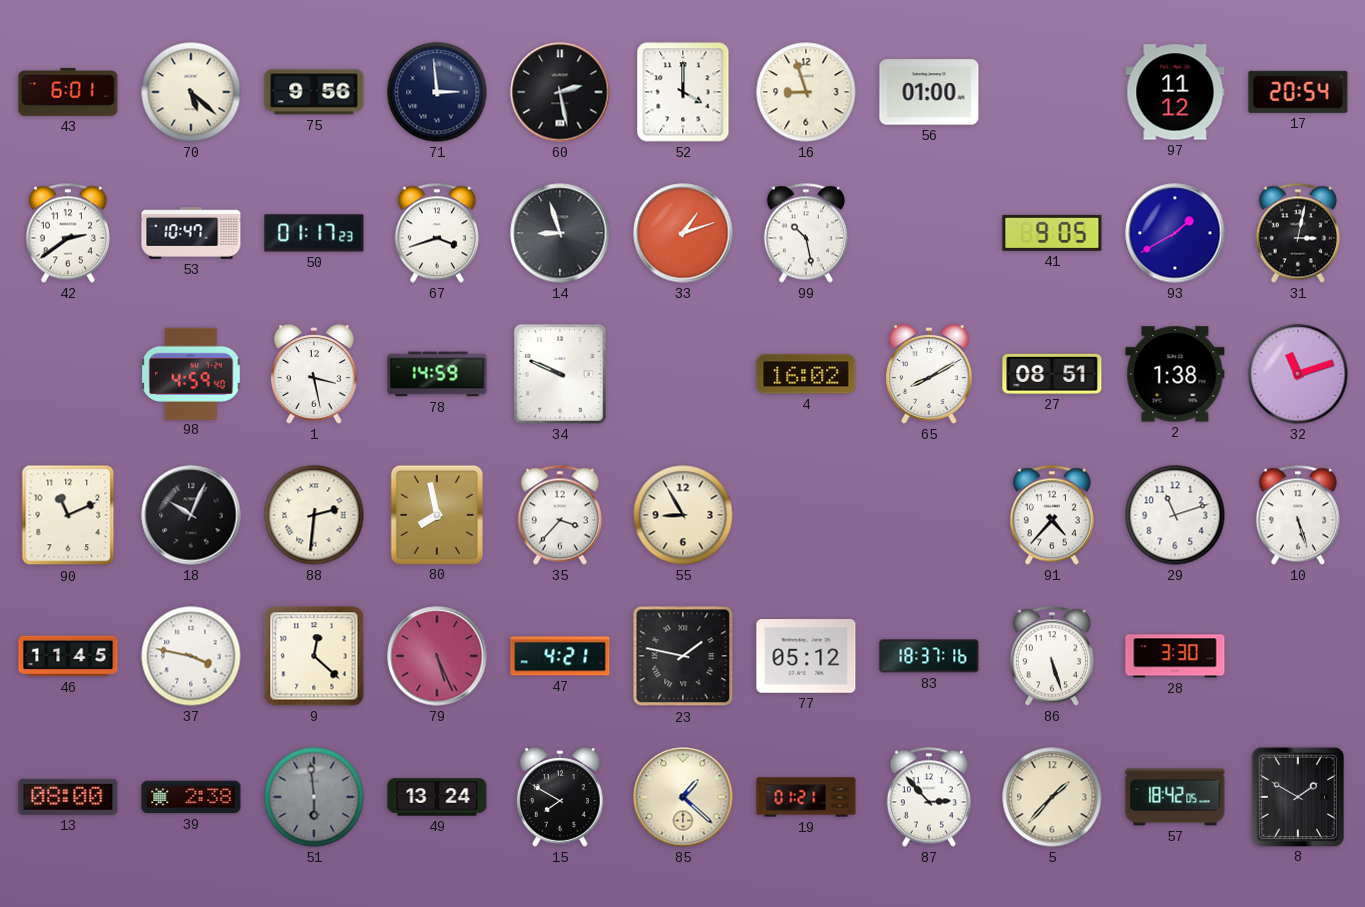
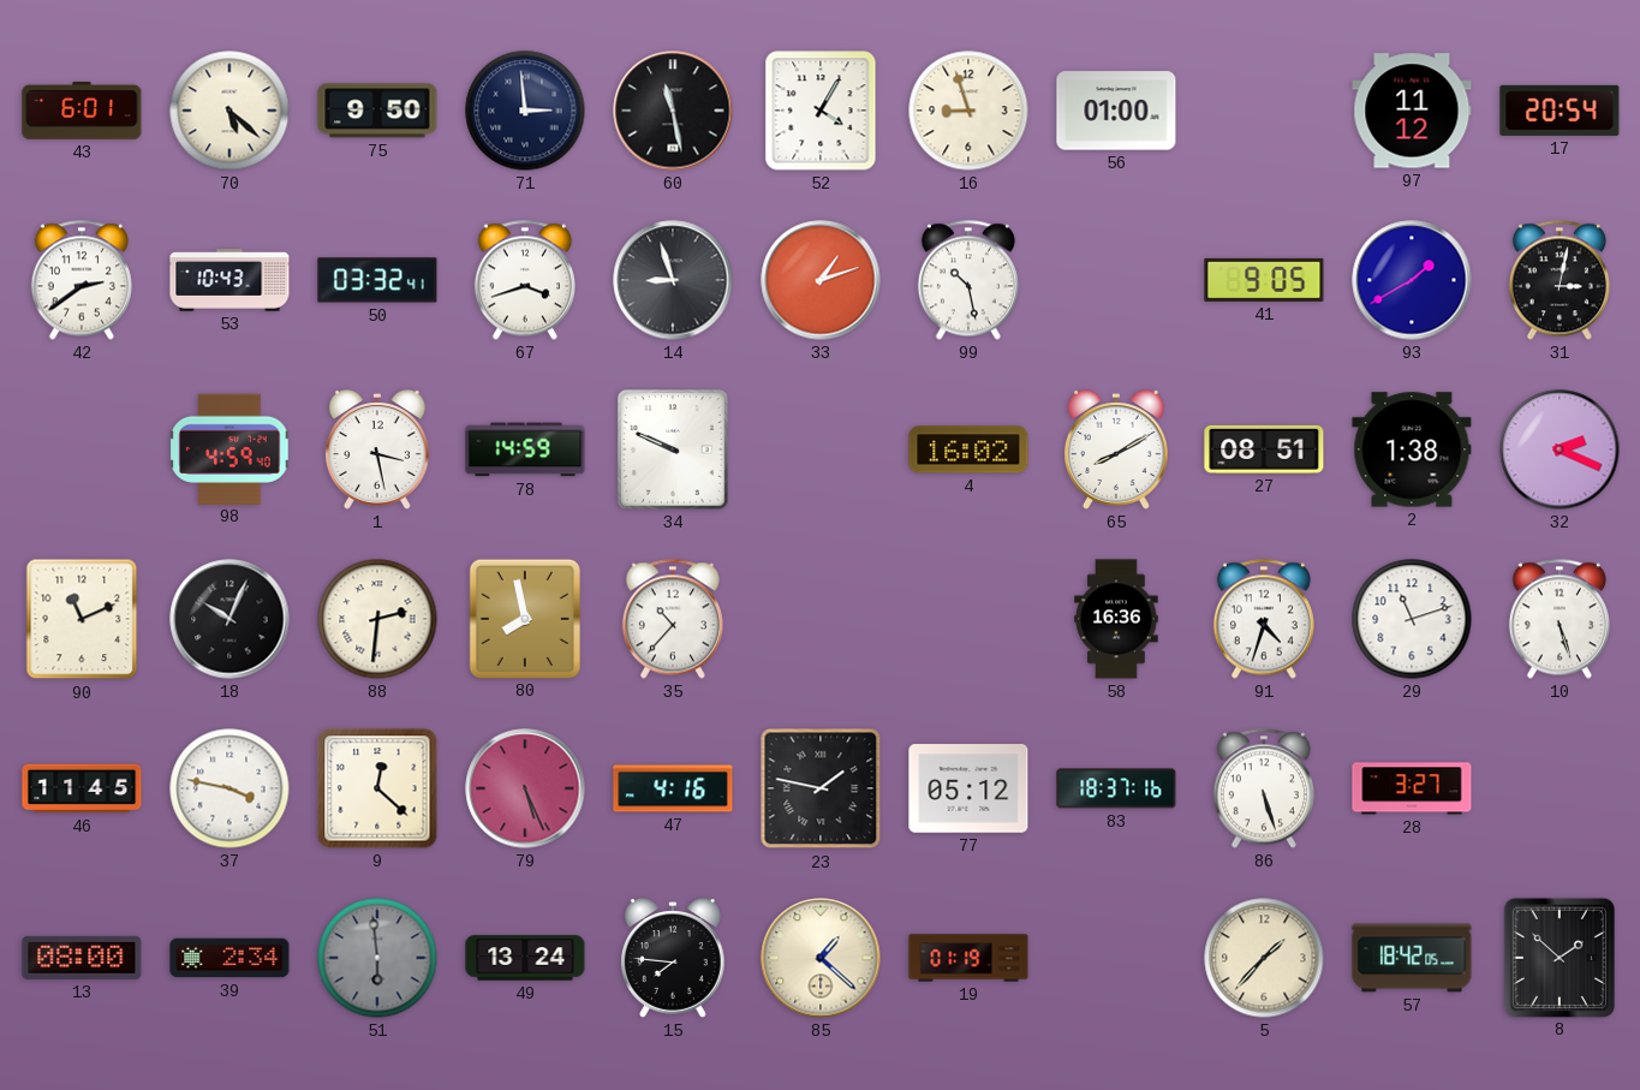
75: 9:56 -> 9:50 (377, 111)
60: 2:28 -> 11:28 (673, 111)
52: 4:00 -> 4:05 (821, 111)
53: 10:47 -> 10:43 (229, 280)
50: 01:17 -> 03:32 (377, 280)
32: 11:12 -> 2:19 (1560, 449)
35: 3:37 -> 10:37 (673, 619)
55: 8:55 -> none (683, 515)
58: none -> 16:36 (1116, 619)
91: 4:37 -> 4:33 (1264, 619)
47: 4:21 -> 4:16 (673, 788)
28: 3:30 -> 3:27 (1412, 788)
39: 2:38 -> 2:34 (229, 958)
15: 7:50 -> 7:46 (673, 958)
19: 01:21 -> 01:19 (968, 958)
87: 2:53 -> none (929, 797)
8: 1:50 -> 1:52 (1558, 957)
